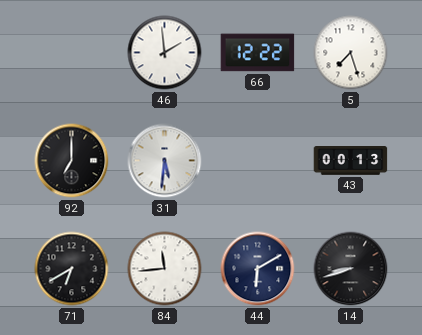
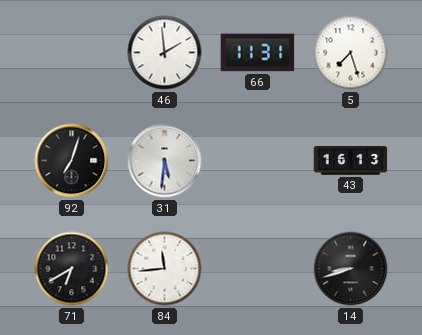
66: 12:22 -> 11:31 (258, 53)
92: 7:00 -> 7:03 (72, 161)
43: 00:13 -> 16:13 (351, 161)
44: 6:10 -> none (258, 269)
